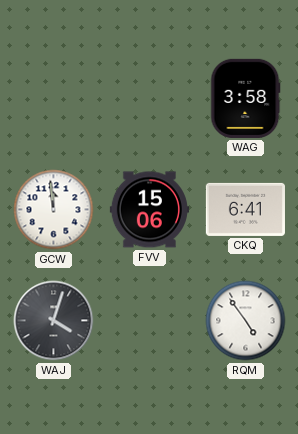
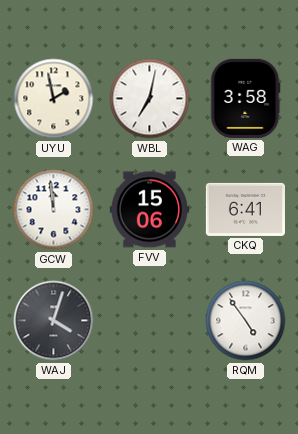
UYU: none -> 1:58 (54, 99)
WBL: none -> 7:02 (150, 99)
